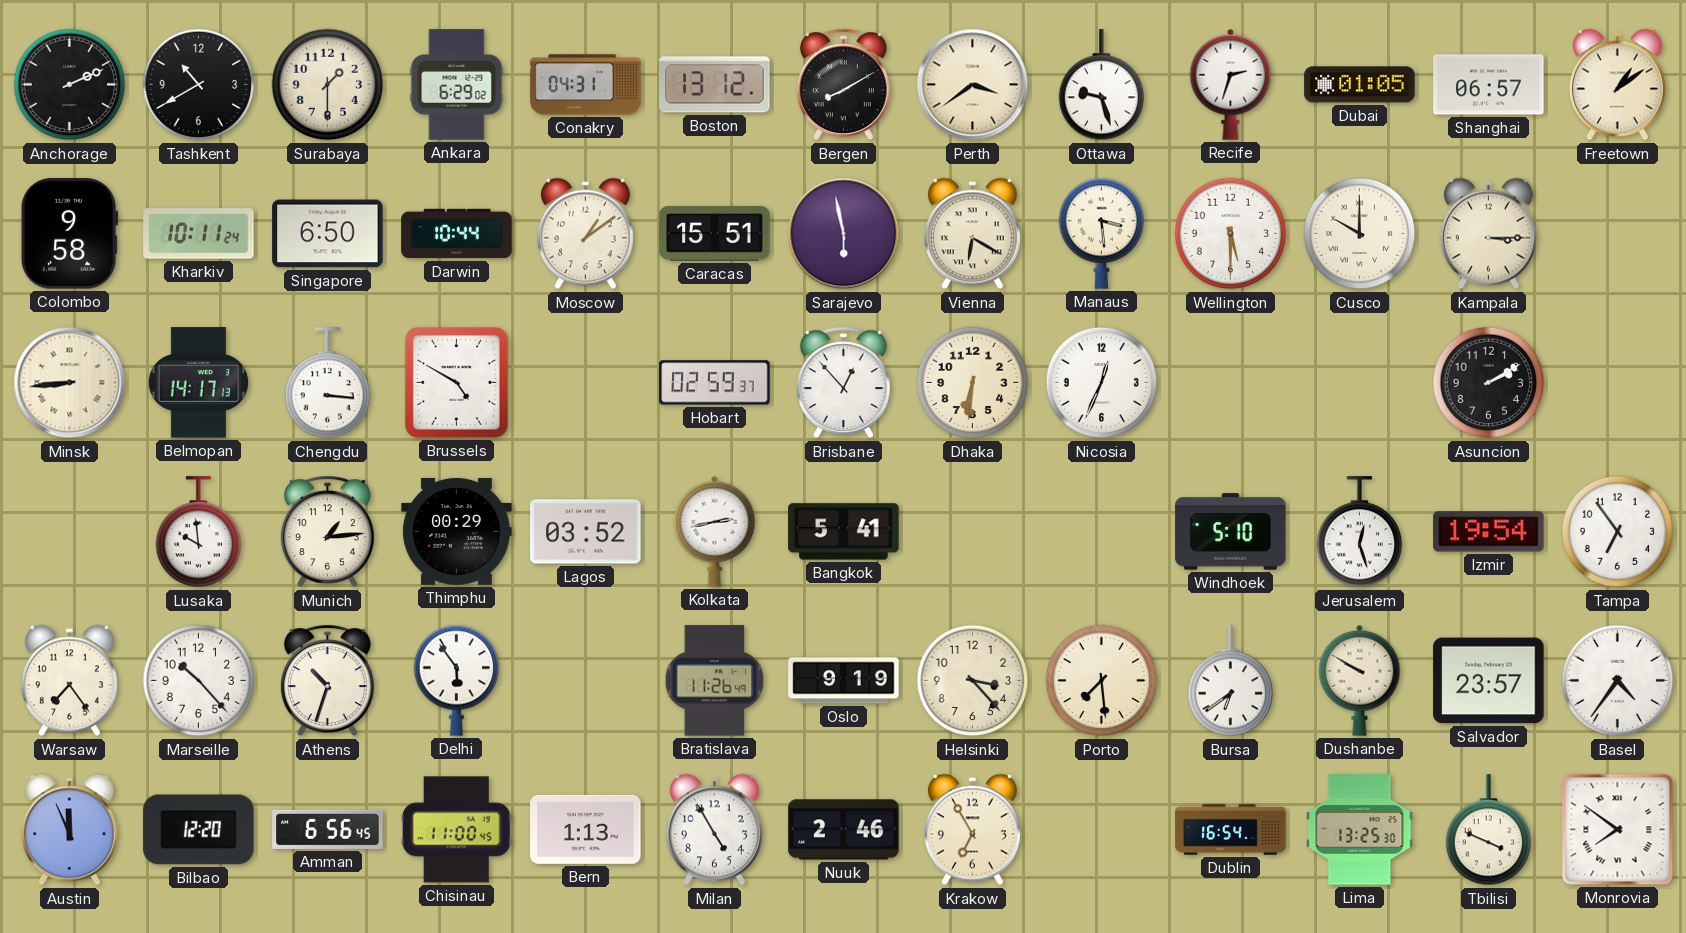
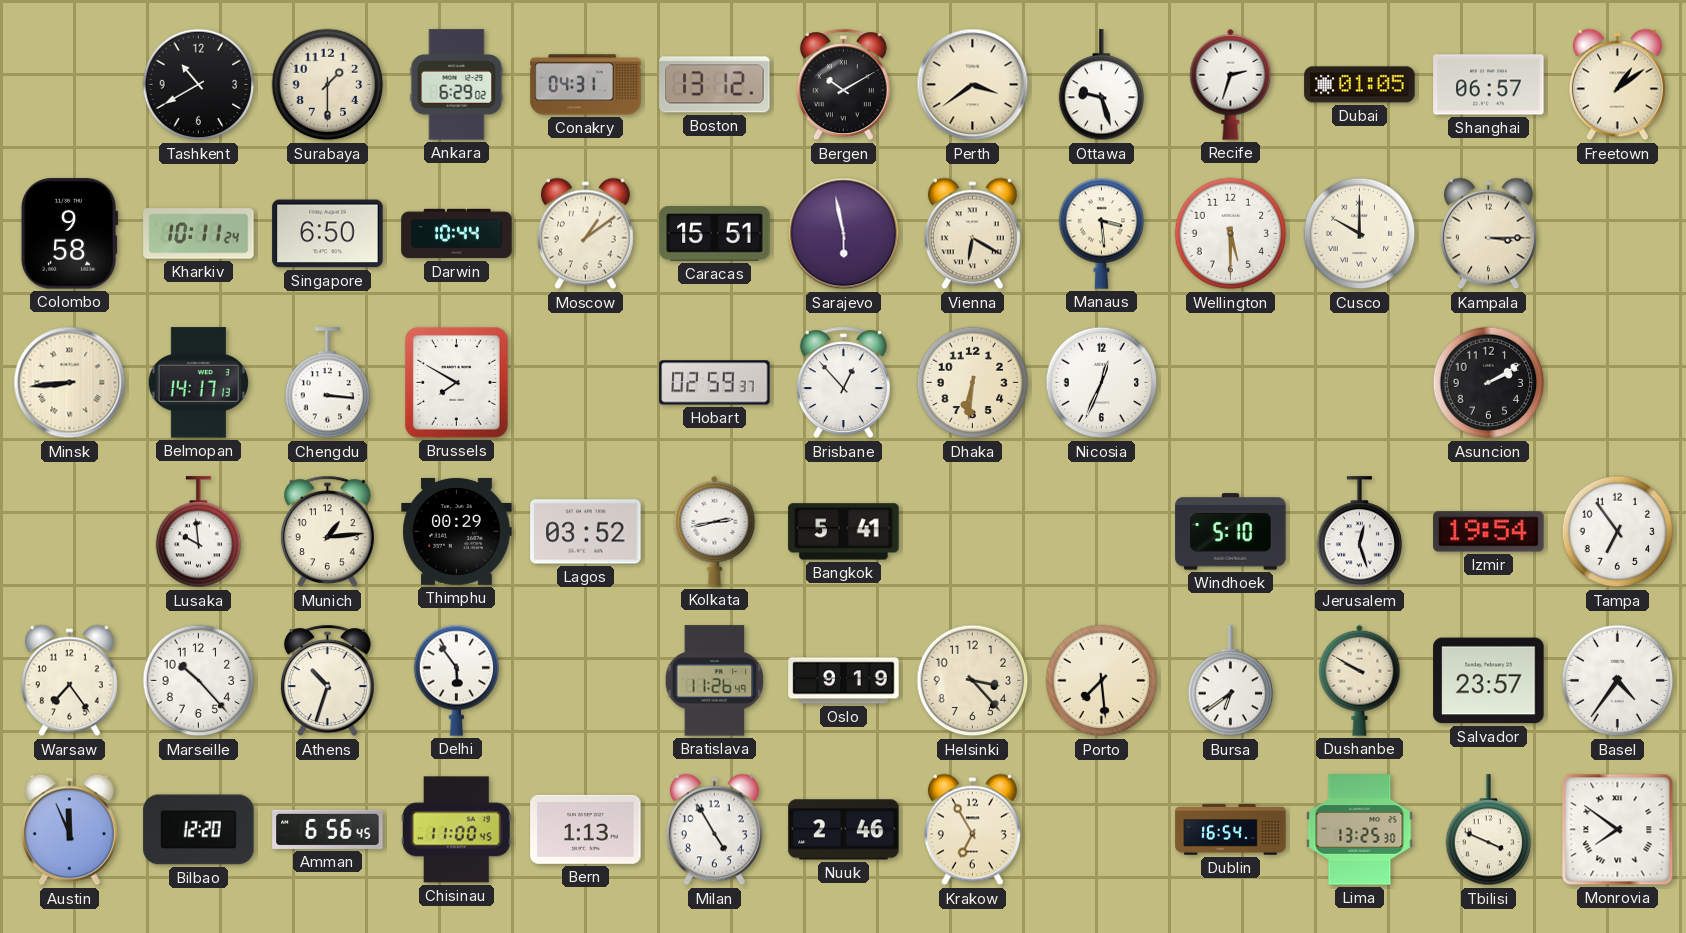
Anchorage: 2:11 -> none (70, 85)
Bergen: 8:10 -> 10:10 (843, 85)
Brussels: 4:50 -> 7:50 (456, 382)
